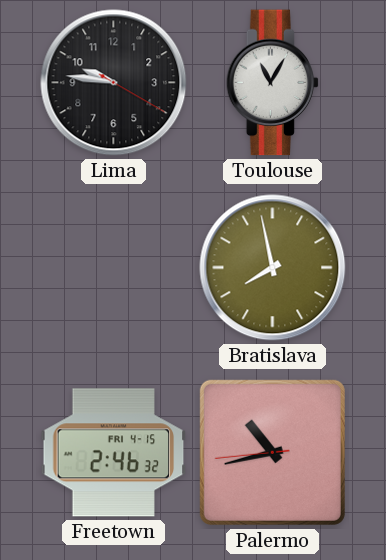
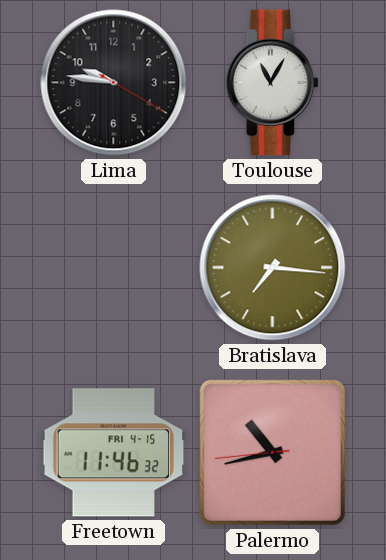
Bratislava: 7:58 -> 7:16 (273, 268)
Freetown: 2:46 -> 11:46 (114, 453)
